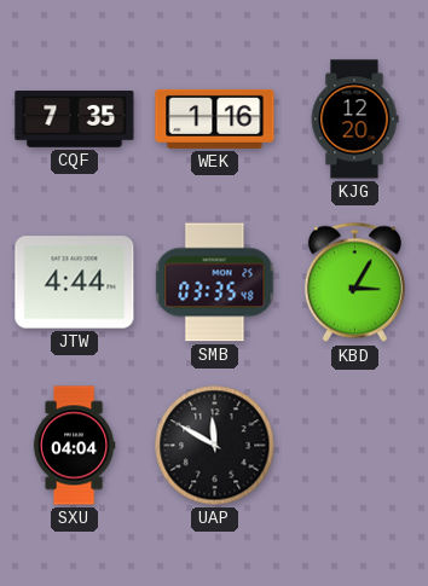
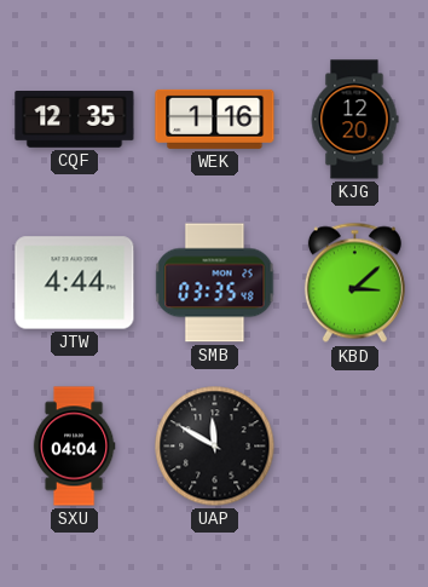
CQF: 7:35 -> 12:35 (75, 120)
KBD: 3:05 -> 3:08 (354, 283)
